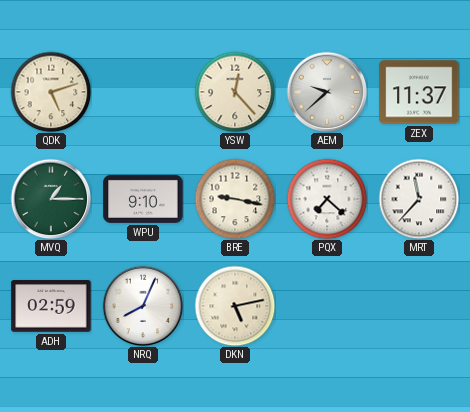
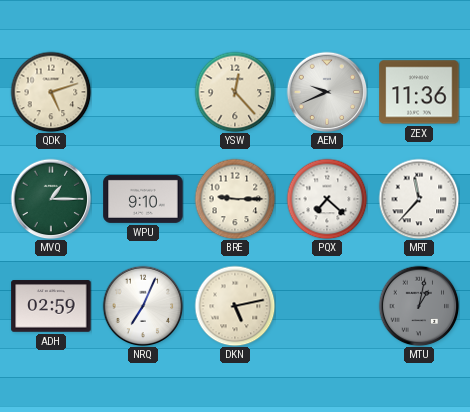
AEM: 9:38 -> 9:41 (327, 92)
ZEX: 11:37 -> 11:36 (419, 92)
BRE: 9:17 -> 9:15 (235, 199)
NRQ: 8:04 -> 7:04 (143, 306)
MTU: none -> 1:02 (419, 306)
